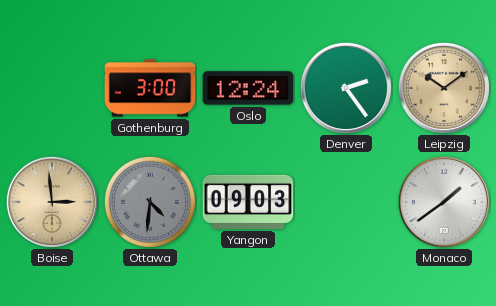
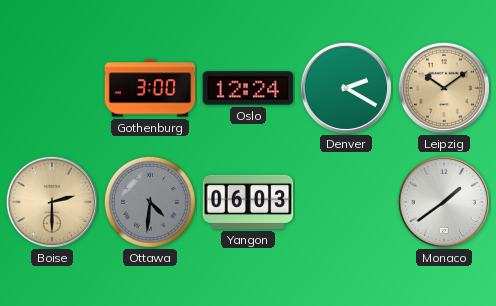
Denver: 2:24 -> 2:20 (346, 88)
Boise: 2:59 -> 2:30 (52, 202)
Yangon: 09:03 -> 06:03 (248, 202)
